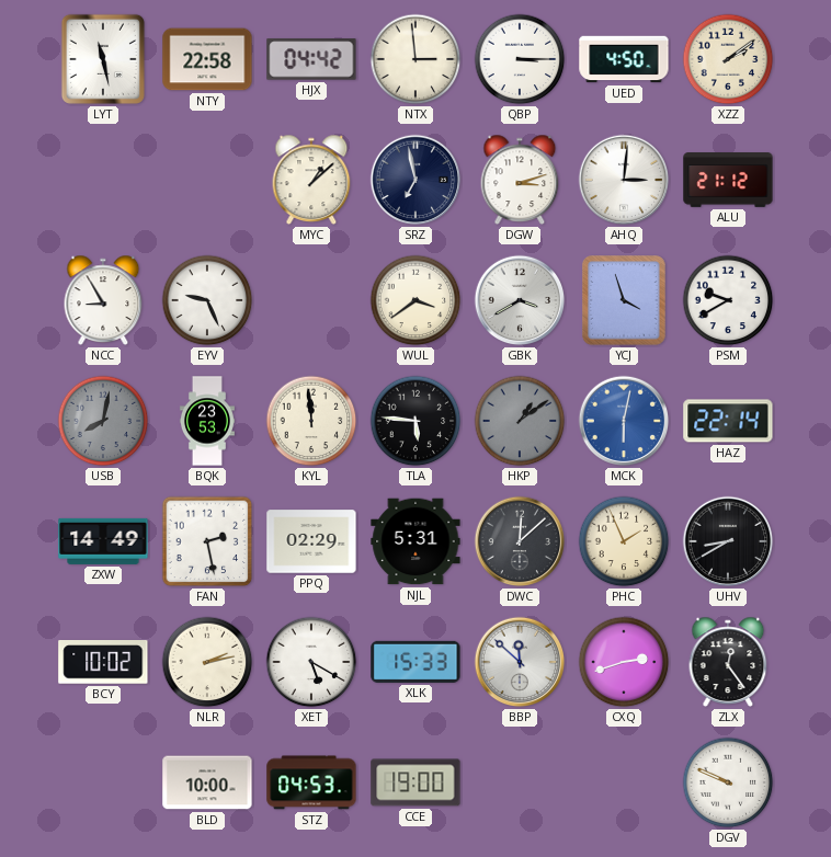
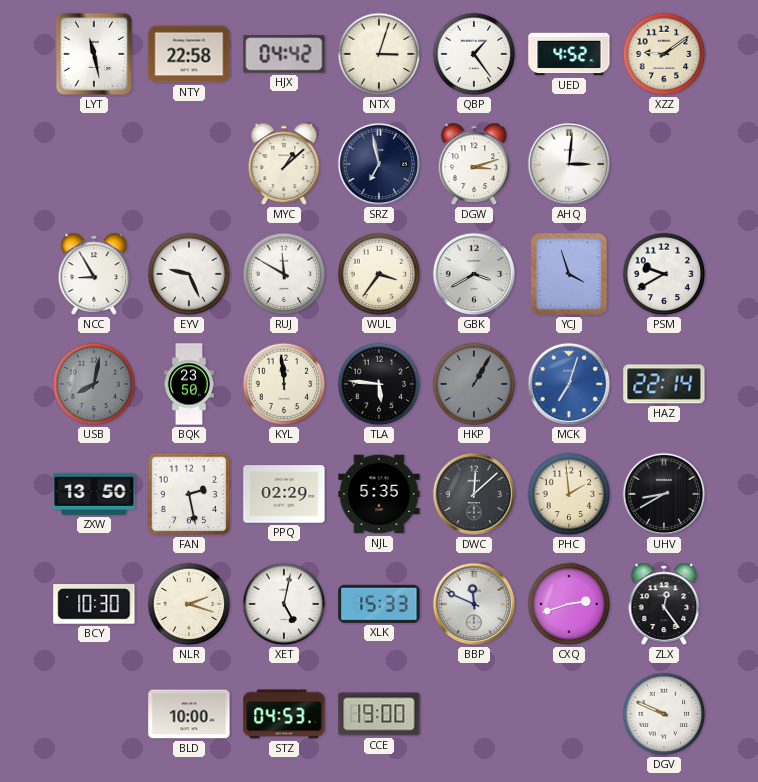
NTX: 2:59 -> 3:03 (379, 54)
QBP: 3:15 -> 1:24 (474, 54)
UED: 4:50 -> 4:52 (569, 54)
XZZ: 2:09 -> 9:09 (664, 54)
ALU: 21:12 -> none (728, 181)
RUJ: none -> 11:50 (284, 274)
WUL: 3:39 -> 3:36 (379, 274)
BQK: 23:53 -> 23:50 (189, 384)
HKP: 1:09 -> 1:05 (474, 384)
MCK: 6:02 -> 7:03 (569, 384)
ZXW: 14:49 -> 13:50 (94, 494)
NJL: 5:31 -> 5:35 (379, 494)
PHC: 1:56 -> 1:59 (569, 494)
BCY: 10:02 -> 10:30 (94, 605)
NLR: 2:13 -> 2:18 (189, 604)
XET: 5:20 -> 5:02 (284, 604)
BBP: 11:52 -> 11:49 (474, 604)
